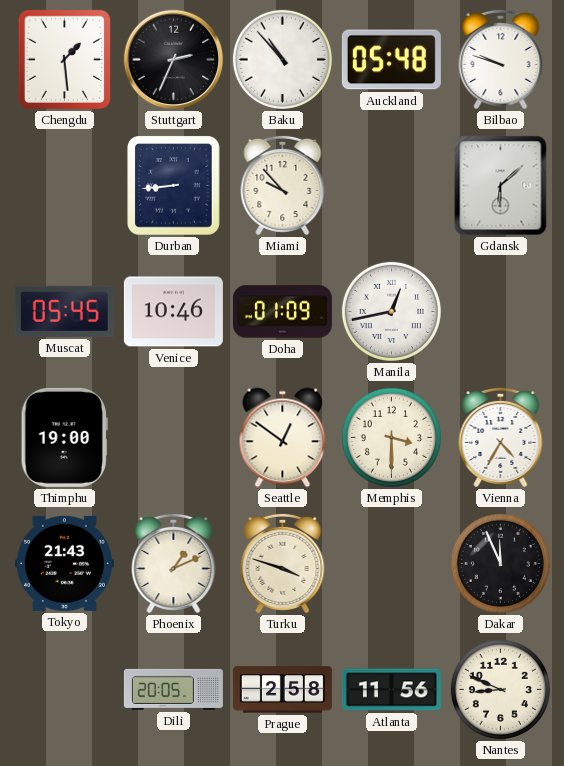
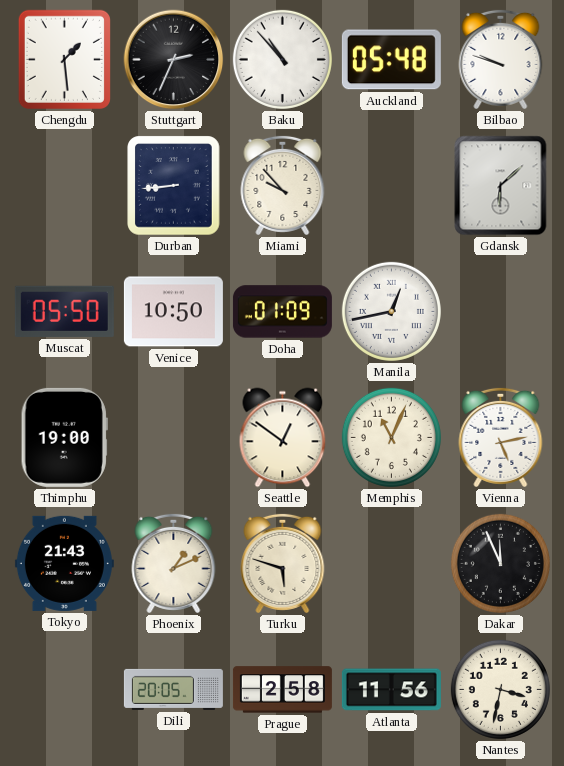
Muscat: 05:45 -> 05:50 (64, 311)
Venice: 10:46 -> 10:50 (173, 312)
Memphis: 3:30 -> 11:04 (391, 437)
Vienna: 4:35 -> 5:13 (501, 437)
Turku: 3:48 -> 5:48 (283, 563)
Nantes: 8:49 -> 3:32 (500, 689)
